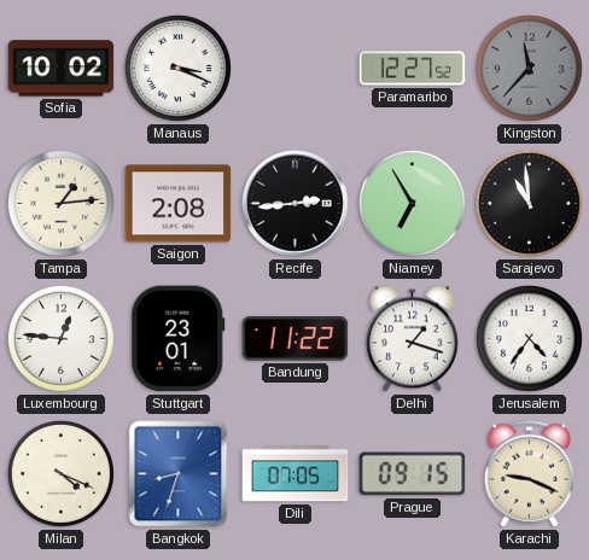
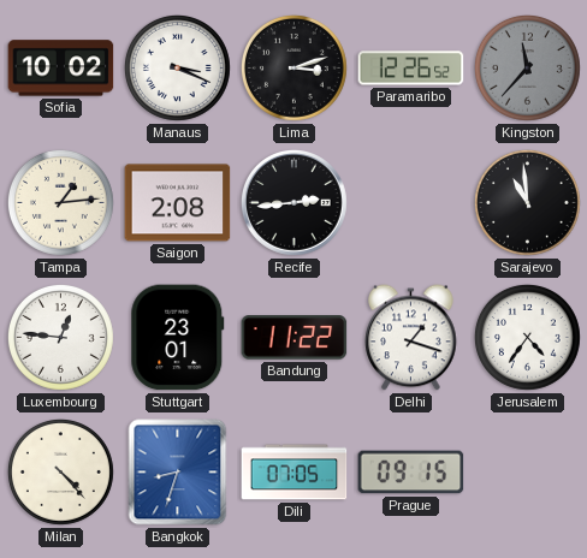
Lima: none -> 3:12 (293, 67)
Paramaribo: 12:27 -> 12:26 (411, 69)
Niamey: 6:55 -> none (412, 203)
Milan: 4:19 -> 4:23 (60, 471)
Karachi: 9:19 -> none (530, 474)
